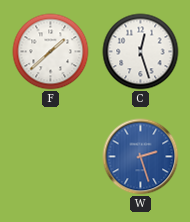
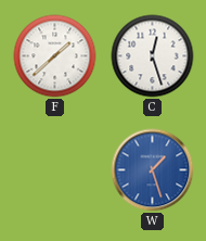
W: 2:27 -> 1:27 (153, 170)
